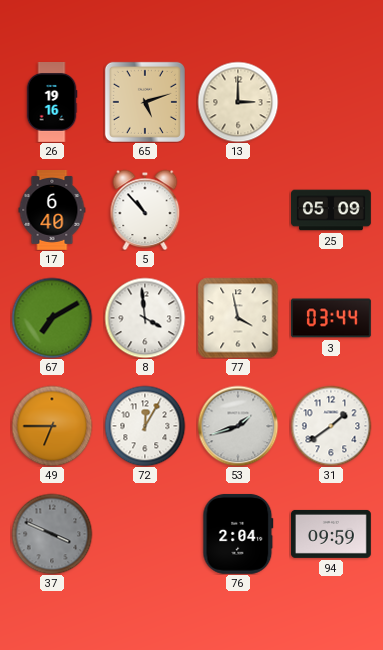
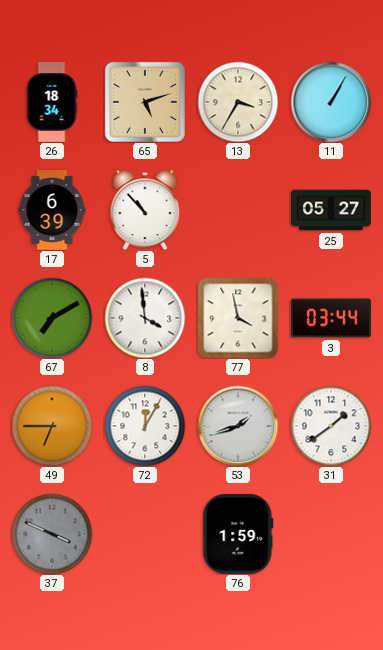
26: 19:16 -> 18:34 (52, 103)
13: 3:00 -> 3:35 (238, 102)
11: none -> 1:05 (331, 102)
17: 6:40 -> 6:39 (52, 211)
25: 05:09 -> 05:27 (332, 210)
76: 2:04 -> 1:59 (238, 534)
94: 09:59 -> none (332, 534)
